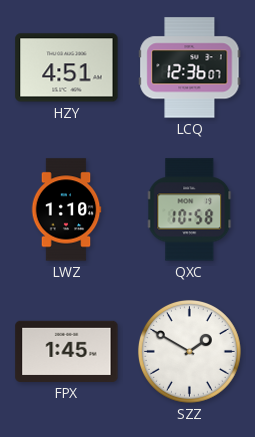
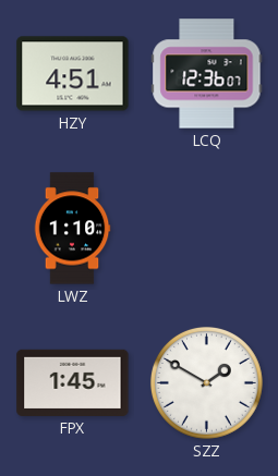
QXC: 10:58 -> none (190, 210)
